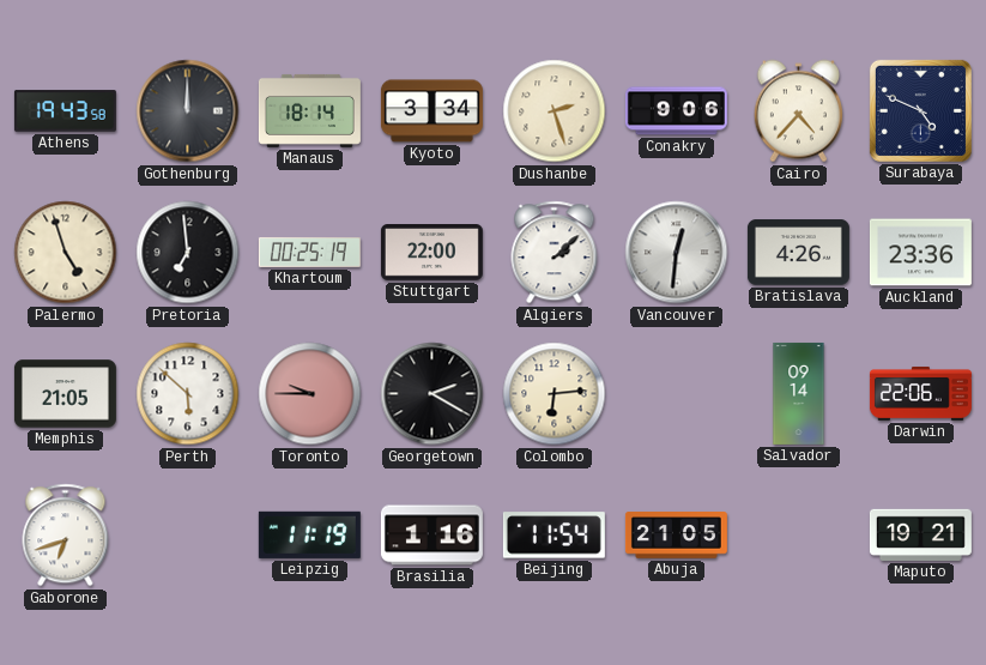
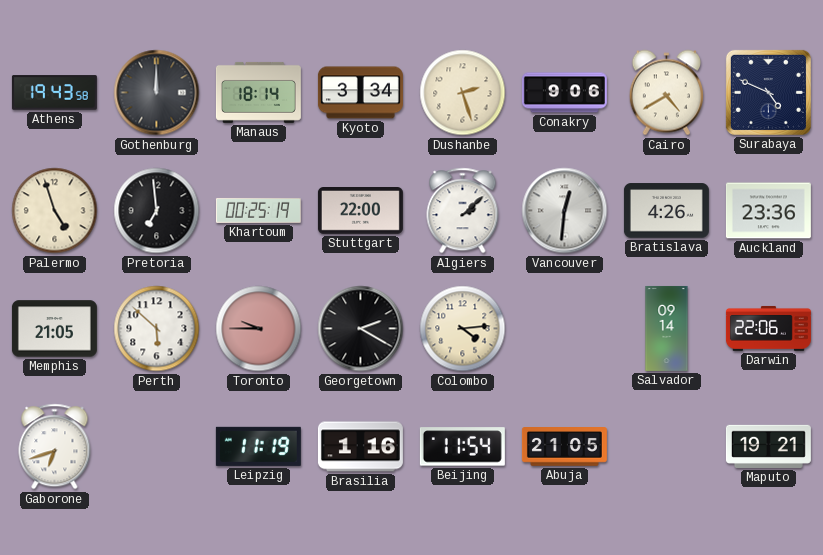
Cairo: 4:37 -> 4:40 (666, 93)
Colombo: 6:14 -> 4:14 (463, 329)
